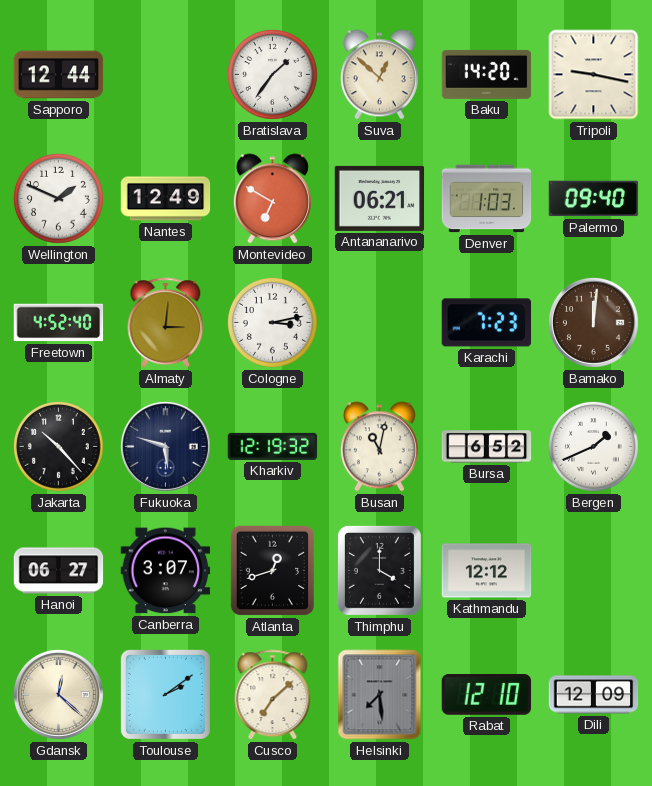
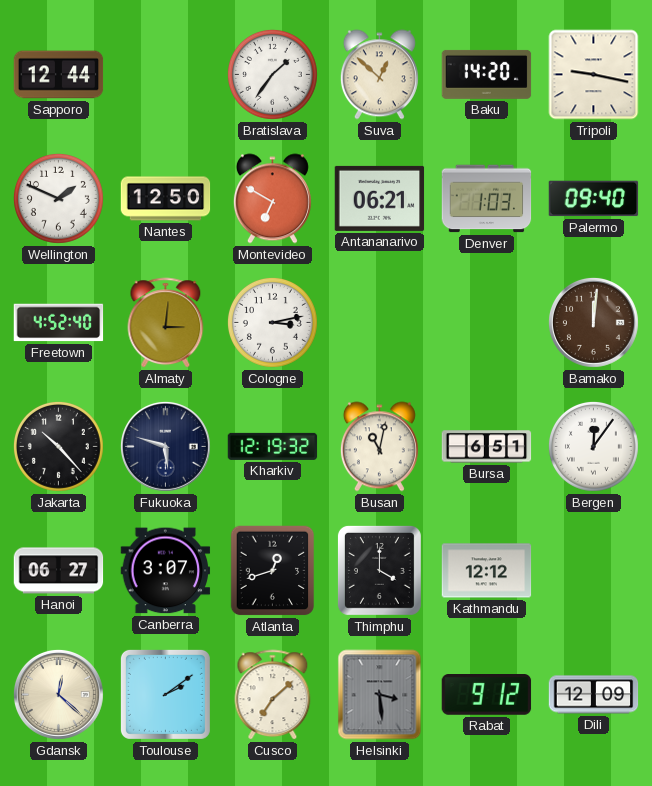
Nantes: 12:49 -> 12:50 (166, 199)
Karachi: 7:23 -> none (487, 323)
Bursa: 6:52 -> 6:51 (487, 447)
Bergen: 1:41 -> 12:06 (593, 446)
Helsinki: 7:29 -> 3:29 (380, 695)
Rabat: 12:10 -> 9:12 (487, 695)
